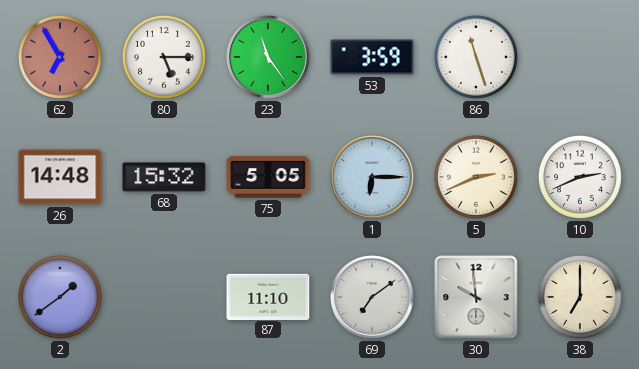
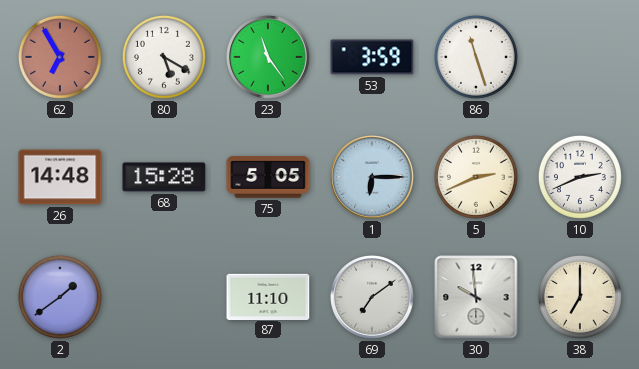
80: 5:15 -> 5:20 (164, 57)
68: 15:32 -> 15:28 (164, 177)
